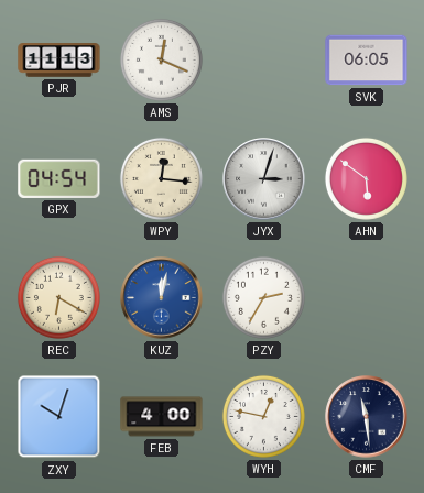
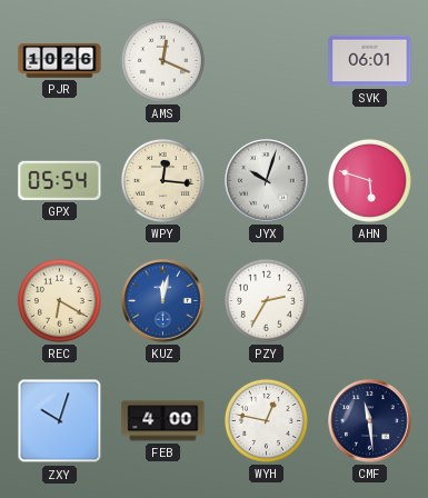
PJR: 11:13 -> 10:26 (60, 61)
SVK: 06:05 -> 06:01 (370, 61)
GPX: 04:54 -> 05:54 (60, 180)
JYX: 3:03 -> 10:03 (267, 181)
AHN: 5:51 -> 5:48 (369, 180)
